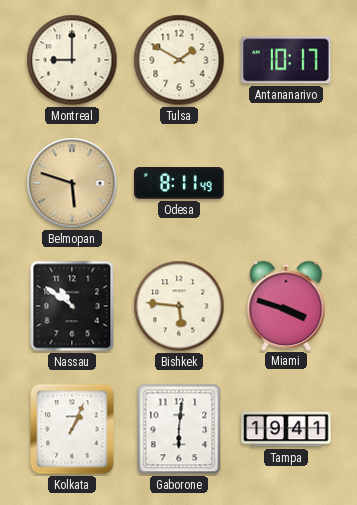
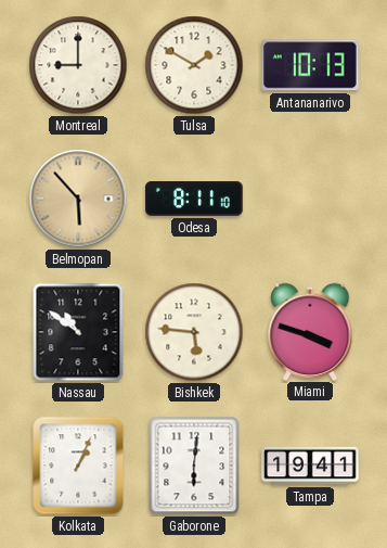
Antananarivo: 10:17 -> 10:13 (310, 65)
Belmopan: 5:48 -> 5:53 (78, 199)
Odesa: 8:11:49 -> 8:11:10 (194, 199)
